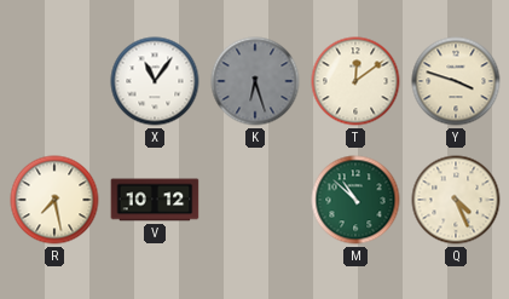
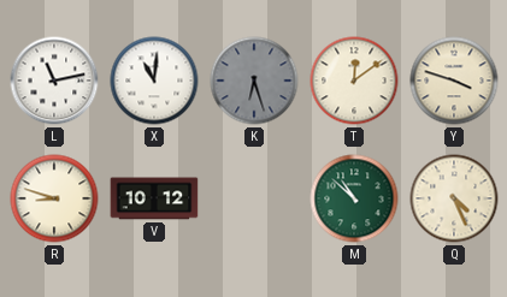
L: none -> 11:13 (54, 81)
X: 11:06 -> 11:01 (154, 81)
R: 7:28 -> 8:48 (54, 198)
